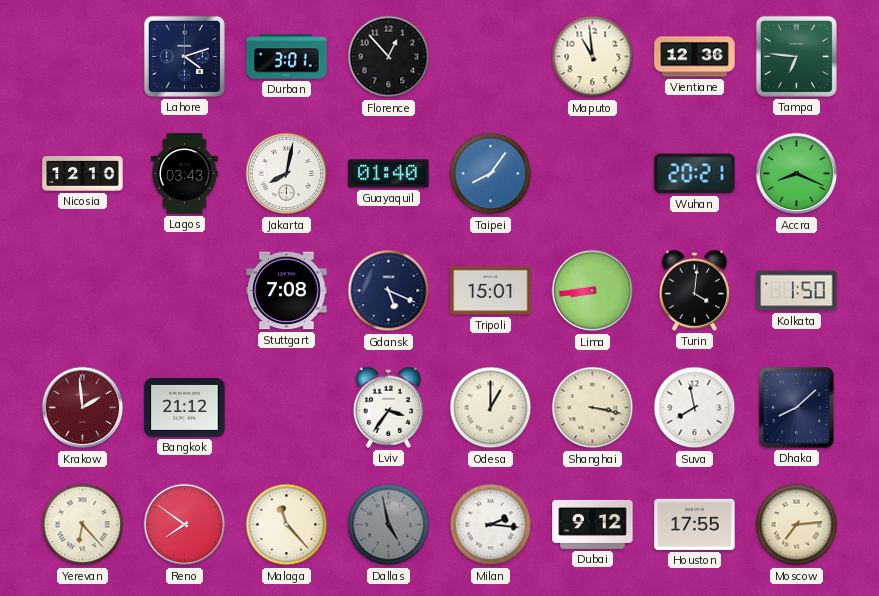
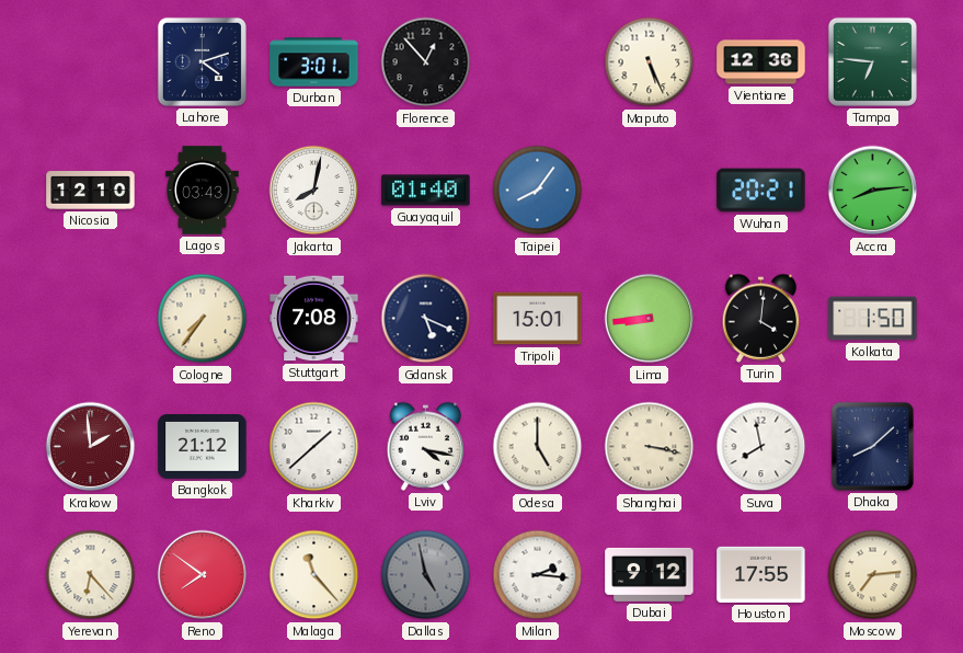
Maputo: 10:59 -> 5:26 (650, 62)
Accra: 8:19 -> 8:14 (873, 191)
Cologne: none -> 7:36 (203, 319)
Kharkiv: none -> 1:38 (314, 447)
Lviv: 3:36 -> 4:17 (426, 446)
Odesa: 1:00 -> 5:00 (538, 447)
